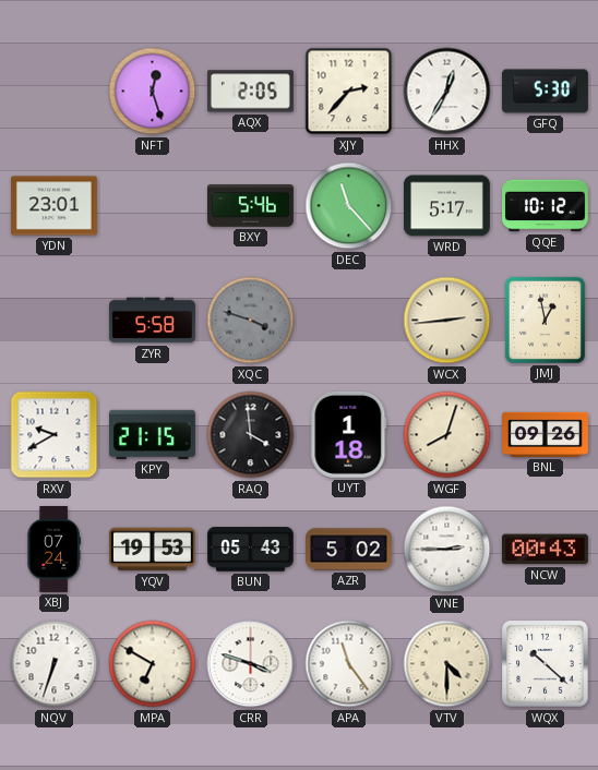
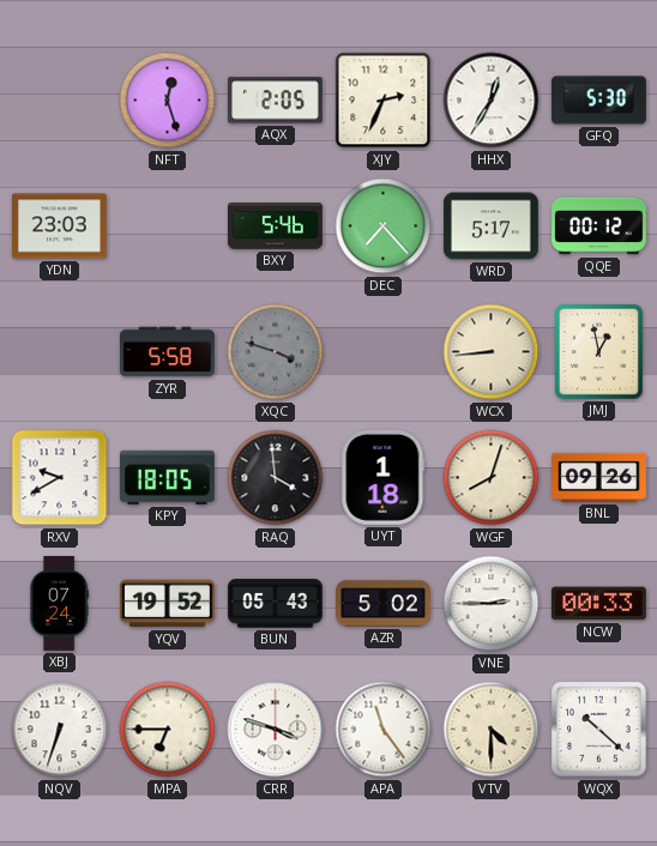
XJY: 2:37 -> 2:34 (384, 101)
YDN: 23:01 -> 23:03 (59, 226)
DEC: 11:23 -> 7:23 (384, 226)
QQE: 10:12 -> 00:12 (599, 226)
WCX: 2:44 -> 8:44 (492, 352)
KPY: 21:15 -> 18:05 (167, 477)
YQV: 19:53 -> 19:52 (167, 604)
NCW: 00:43 -> 00:33 (598, 604)
MPA: 6:50 -> 6:45 (168, 730)
